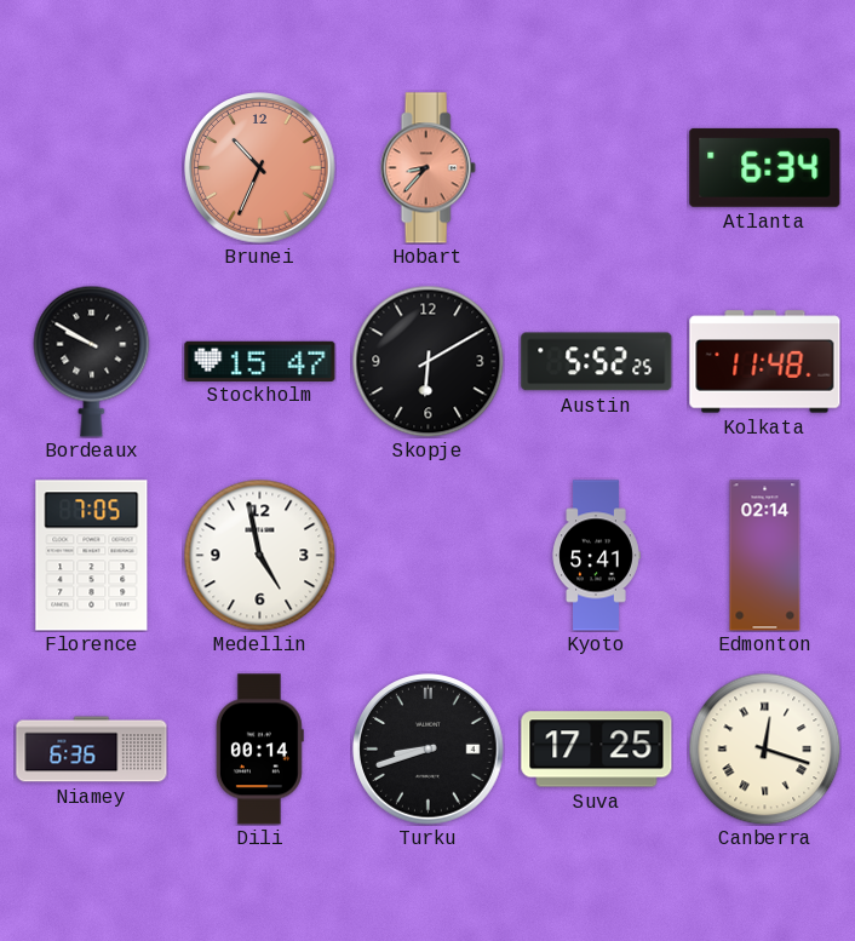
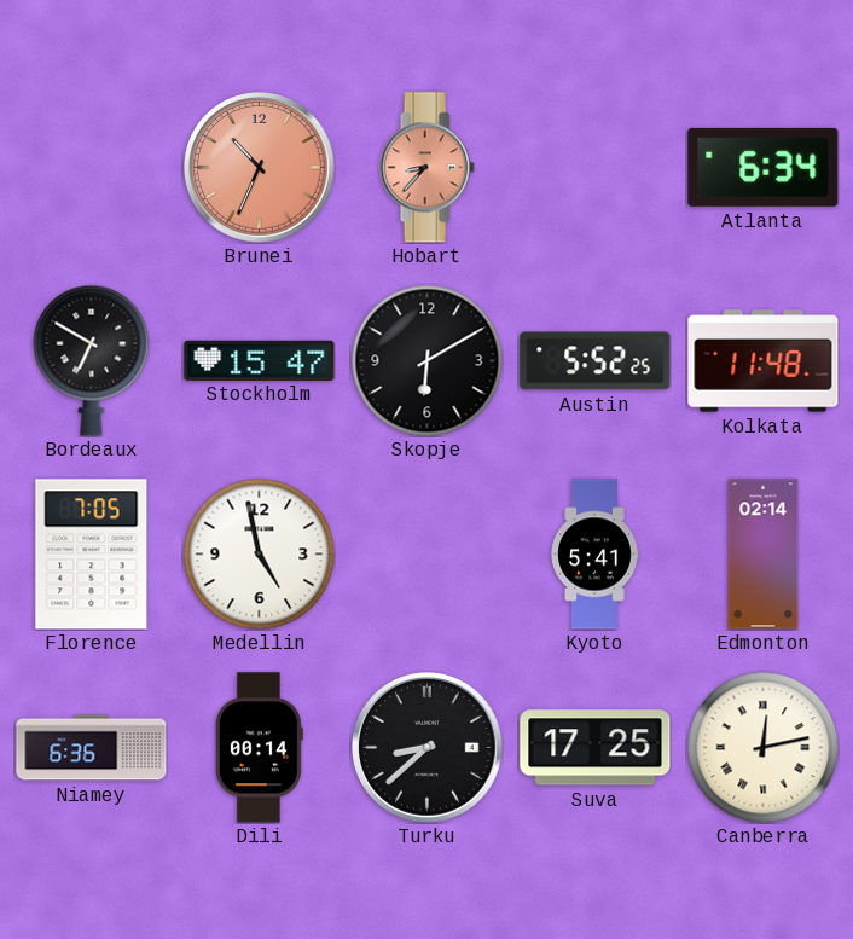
Bordeaux: 9:50 -> 6:50 (92, 360)
Turku: 8:42 -> 8:38 (428, 748)
Canberra: 12:18 -> 12:13 (762, 747)
